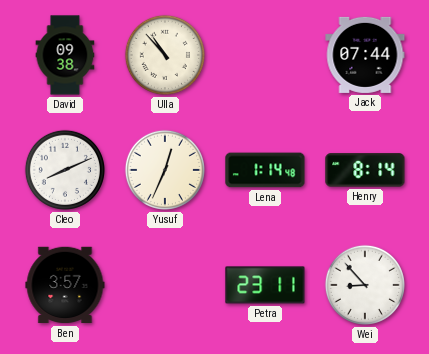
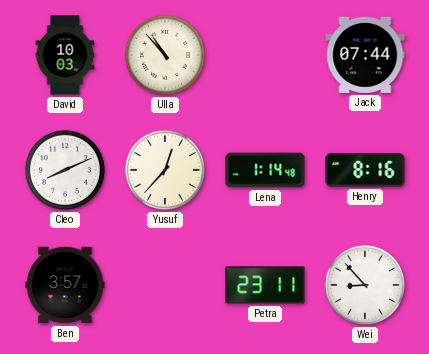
David: 09:38 -> 10:03 (65, 55)
Yusuf: 12:34 -> 12:37 (165, 170)
Henry: 8:14 -> 8:16 (365, 170)
